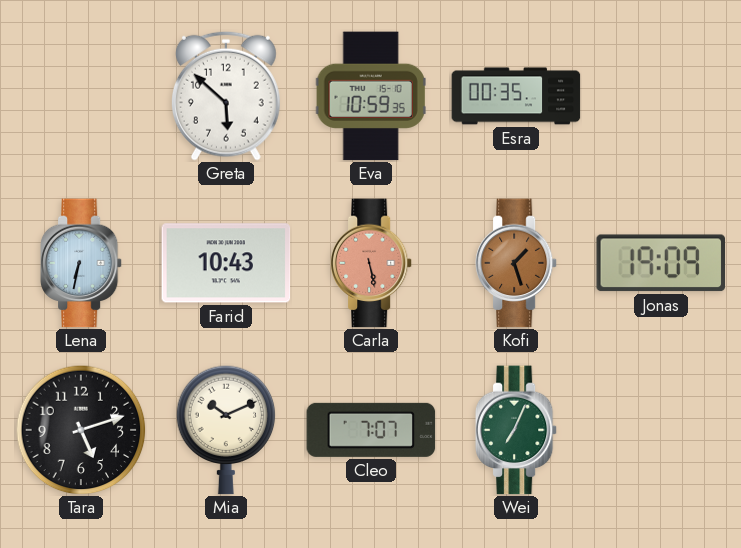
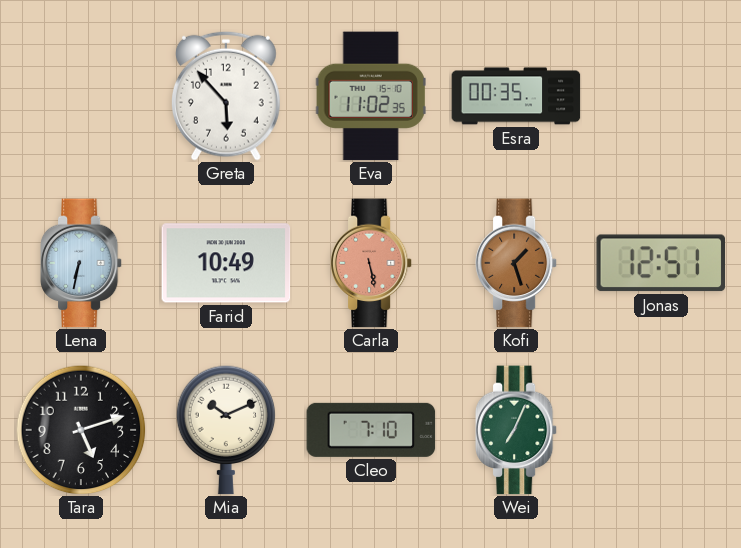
Greta: 5:52 -> 5:53 (226, 96)
Eva: 10:59 -> 11:02 (371, 96)
Farid: 10:43 -> 10:49 (226, 263)
Jonas: 19:09 -> 12:51 (660, 263)
Cleo: 7:07 -> 7:10 (371, 430)
